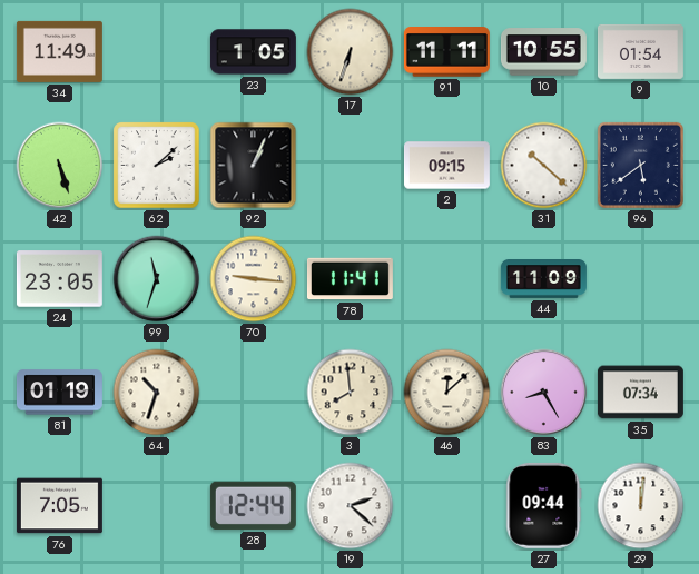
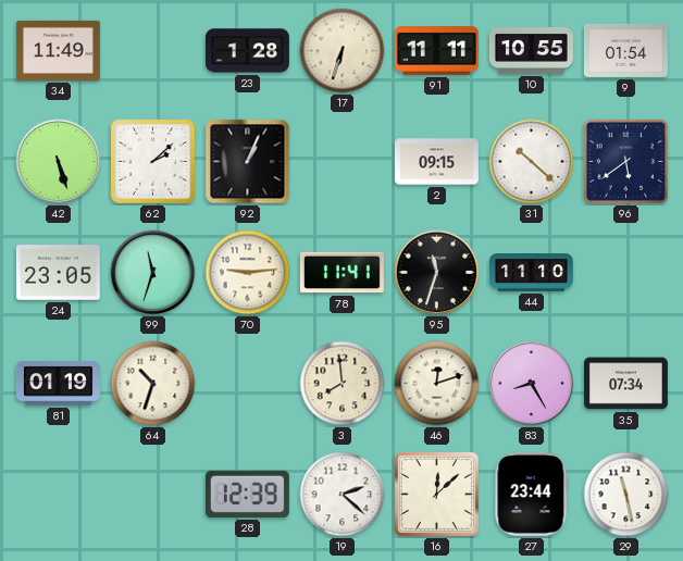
23: 1:05 -> 1:28 (247, 51)
70: 9:16 -> 9:14 (248, 273)
95: none -> 11:33 (437, 273)
44: 11:09 -> 11:10 (531, 273)
46: 12:08 -> 12:12 (437, 384)
76: 7:05 -> none (59, 506)
28: 12:44 -> 12:39 (247, 494)
16: none -> 12:08 (436, 494)
27: 09:44 -> 23:44 (532, 494)
29: 12:01 -> 11:28 (626, 495)
